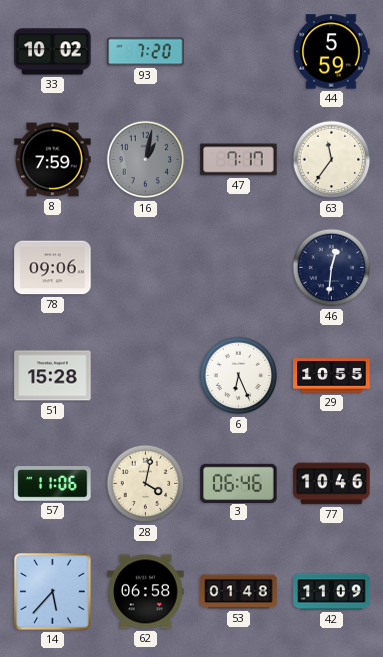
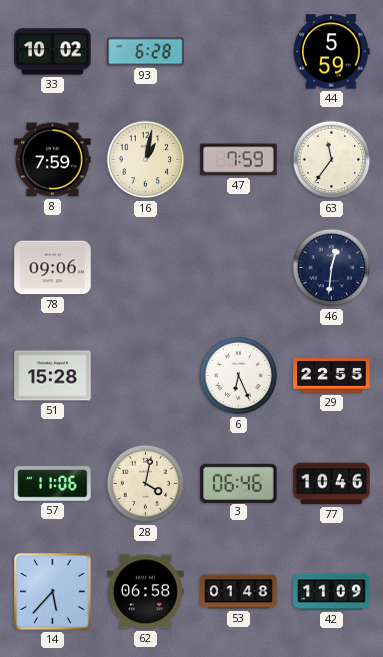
93: 7:20 -> 6:28 (146, 52)
16 dial: grey -> cream (146, 160)
47: 7:17 -> 7:59 (239, 160)
29: 10:55 -> 22:55 (332, 376)
